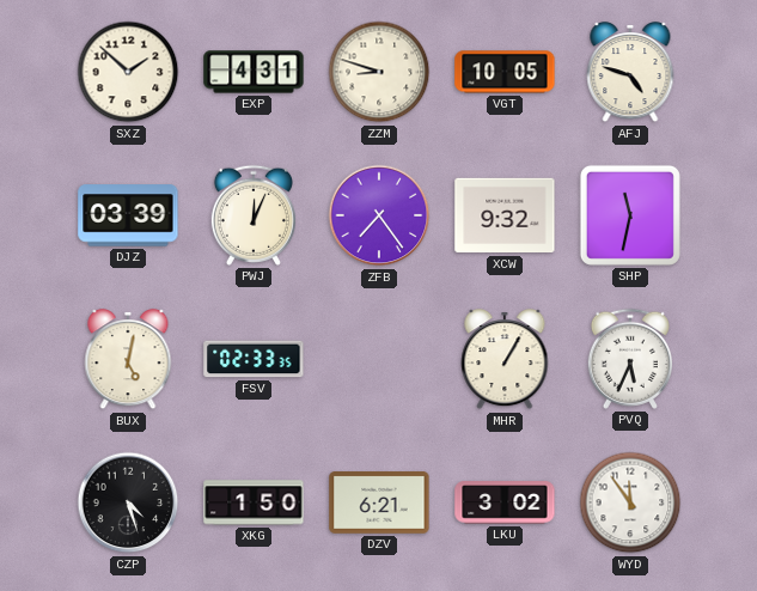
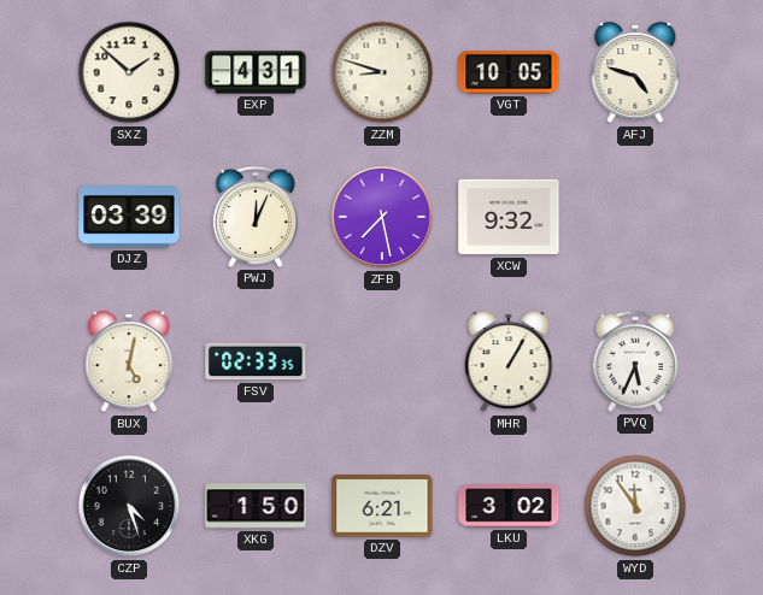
ZFB: 7:24 -> 7:28 (382, 217)
SHP: 11:32 -> none (630, 215)
